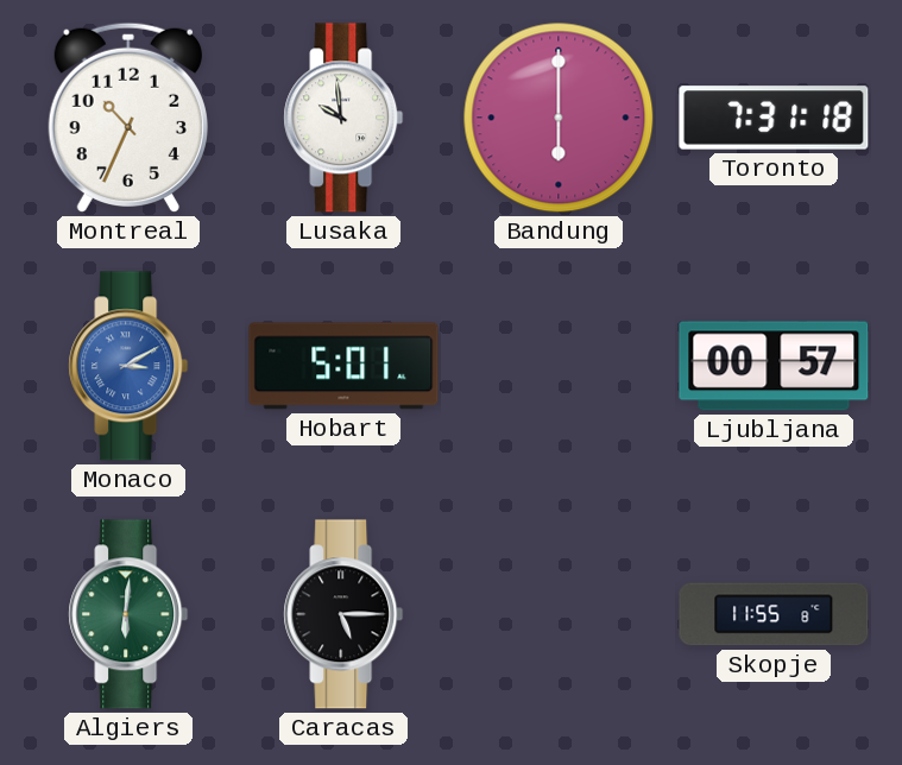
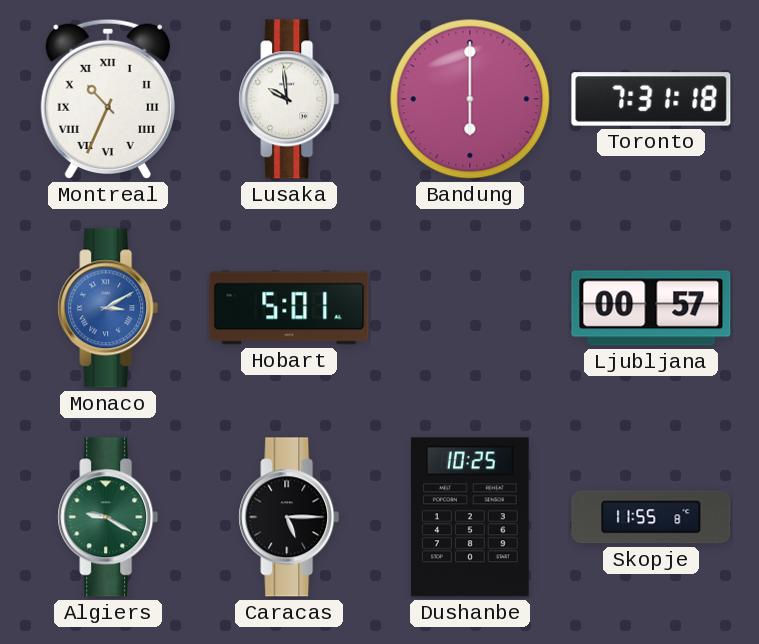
Montreal numerals: Arabic -> Roman (108, 99)
Algiers: 6:01 -> 9:20 (108, 517)
Dushanbe: none -> 10:25 (470, 517)
